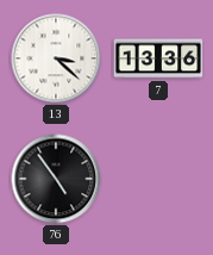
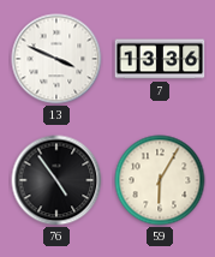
13: 3:22 -> 3:49 (56, 59)
59: none -> 6:05 (160, 180)
